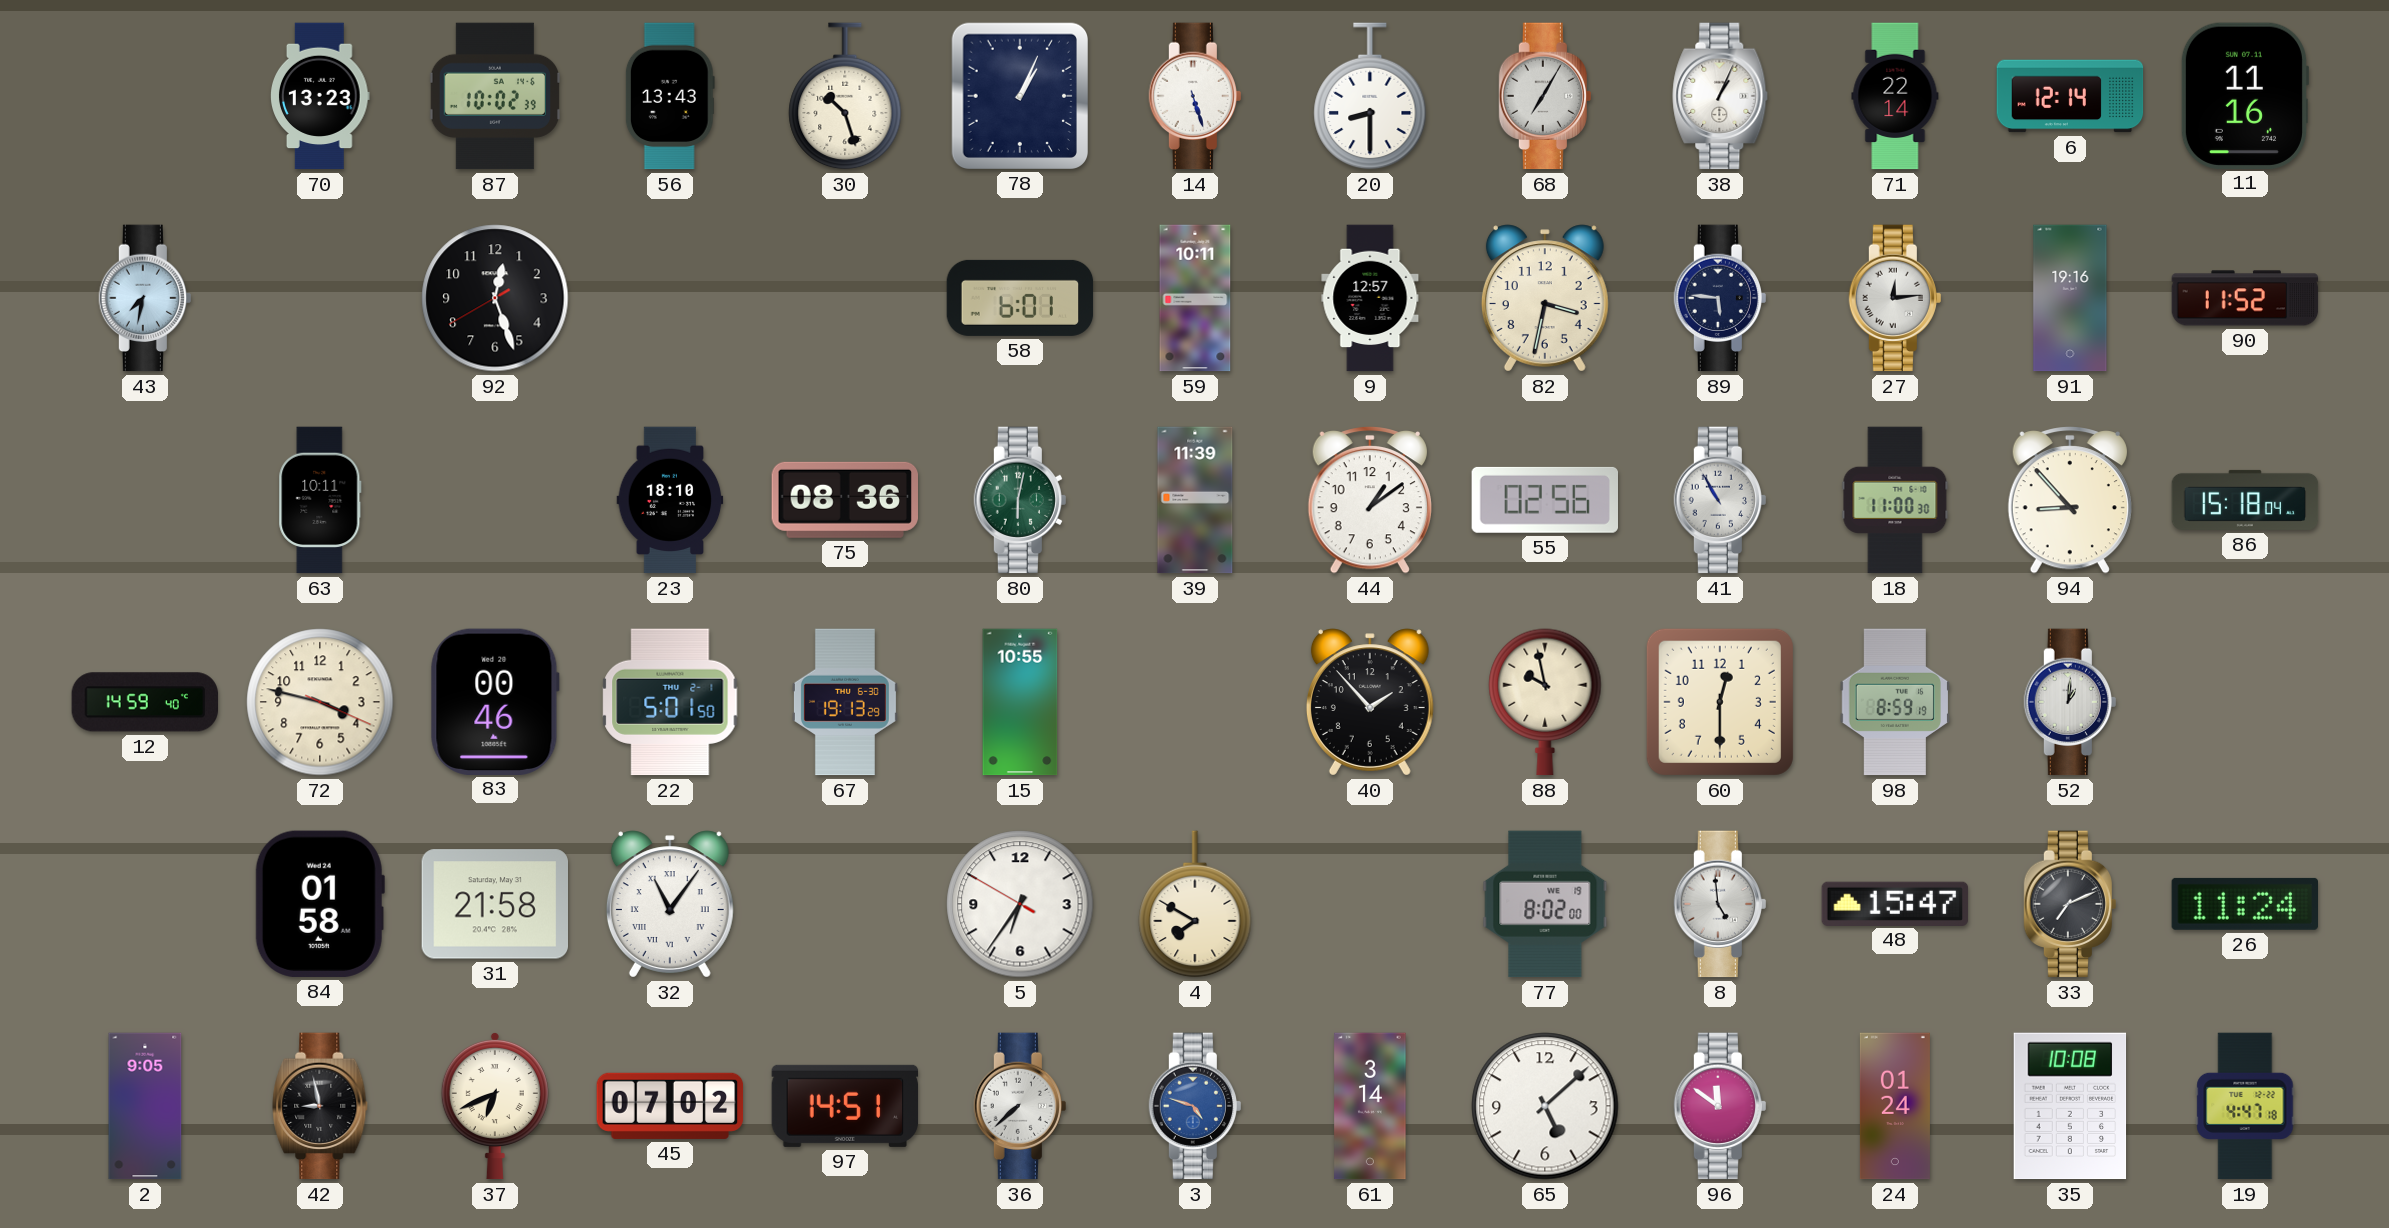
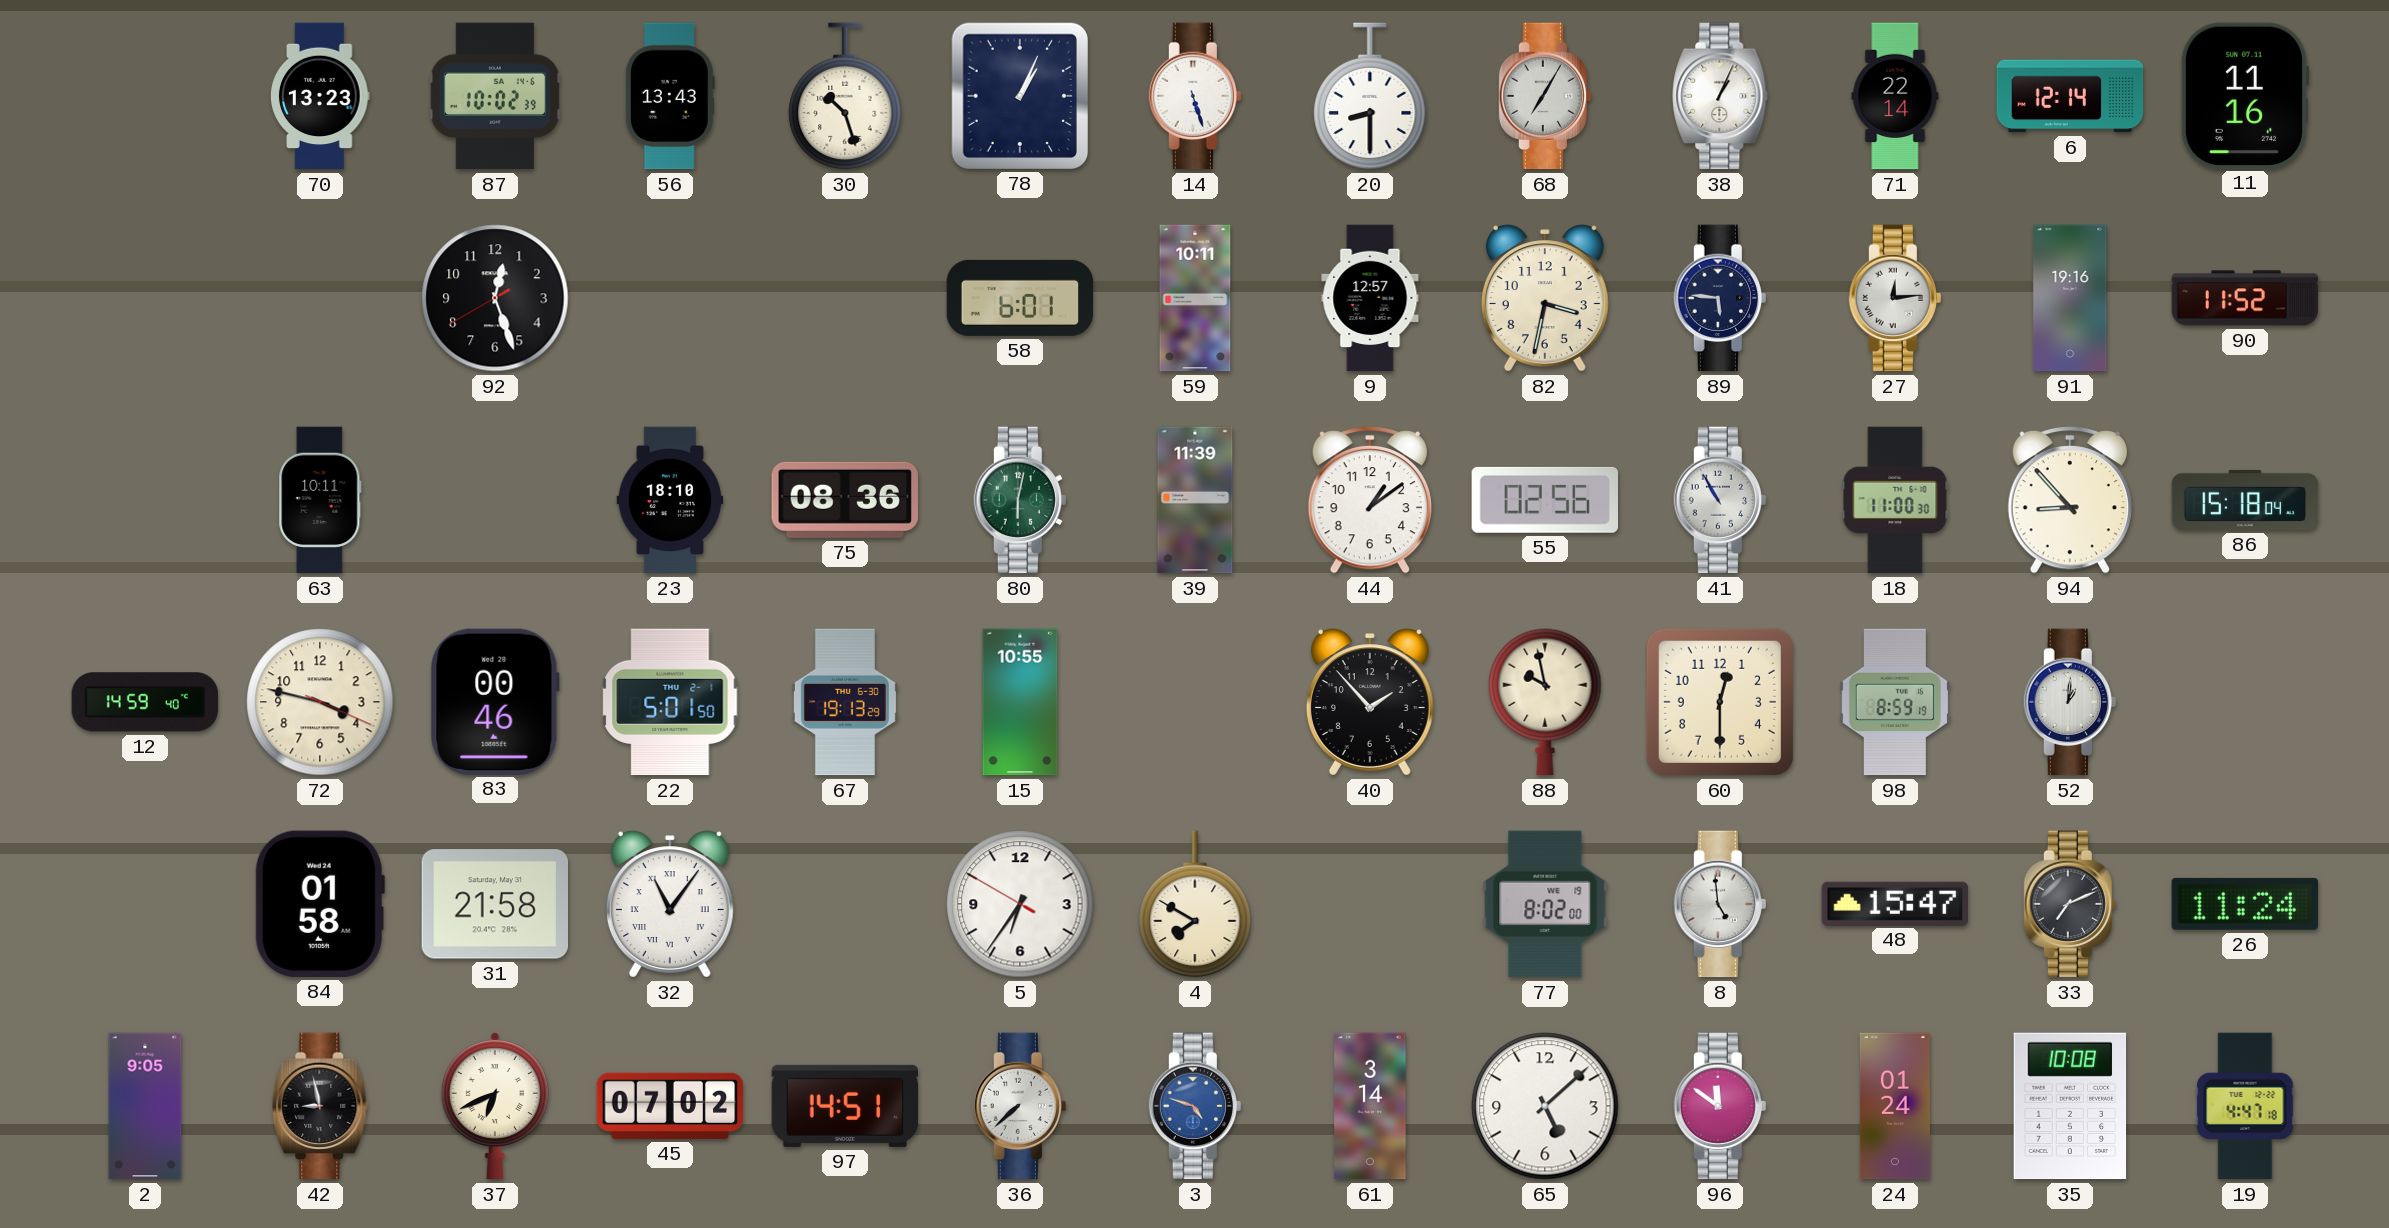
43: 7:32 -> none (145, 298)
